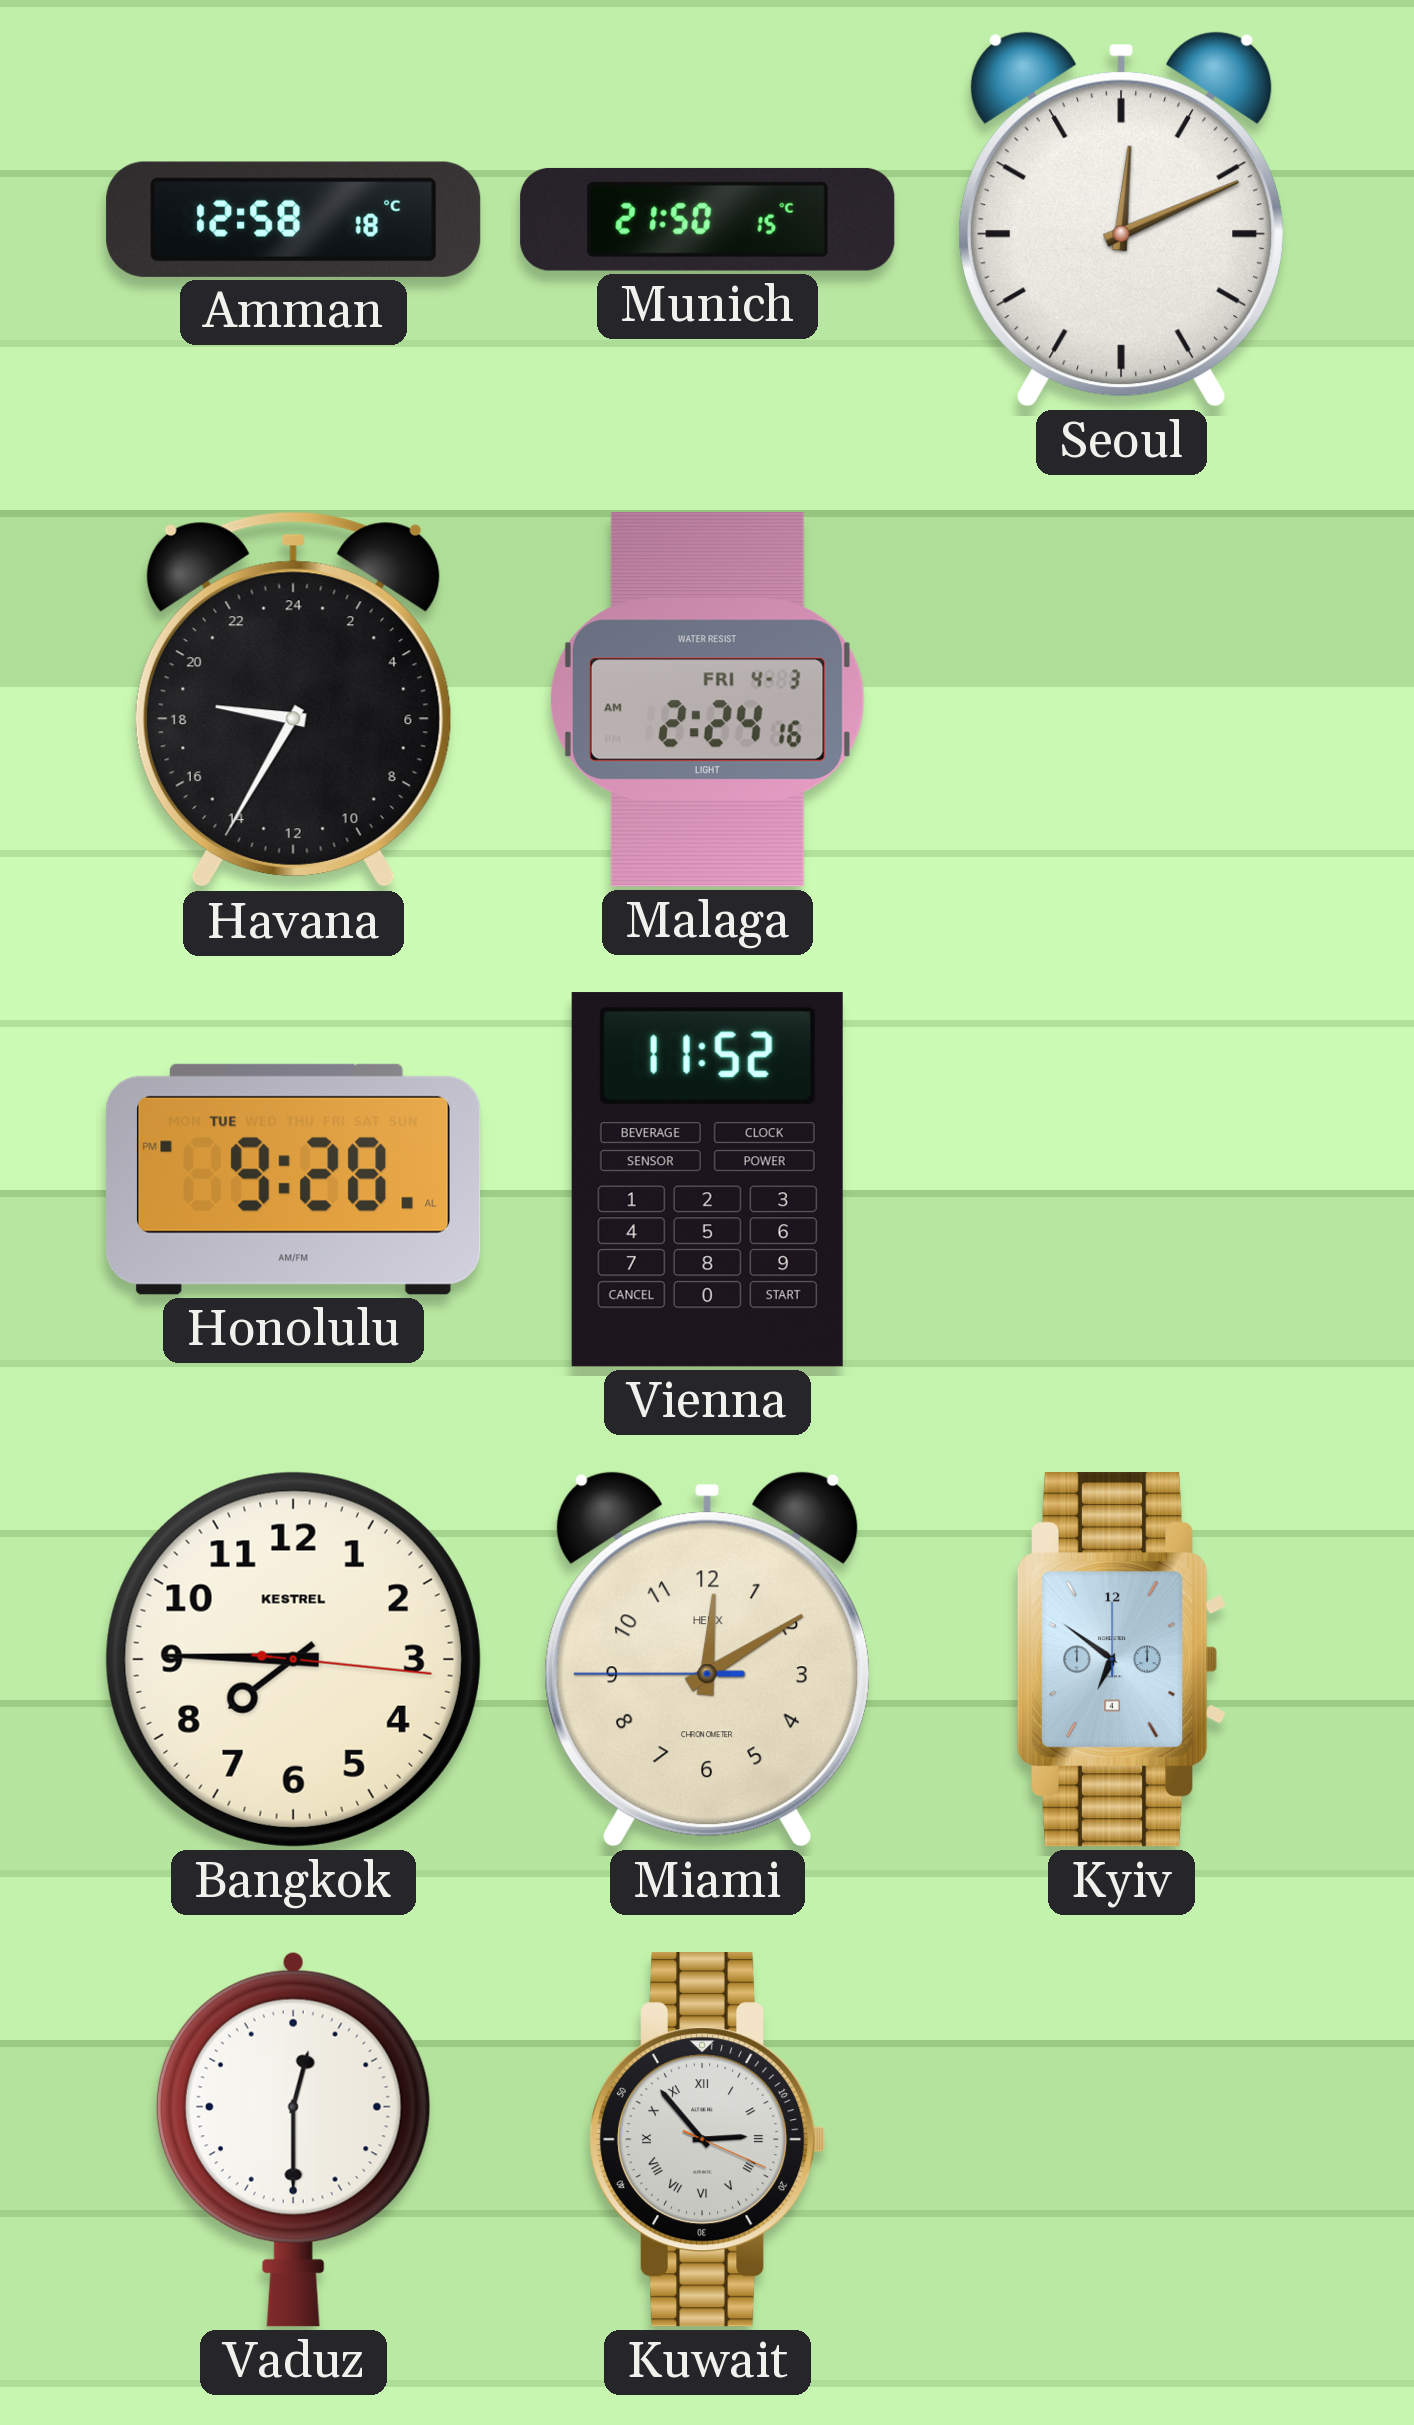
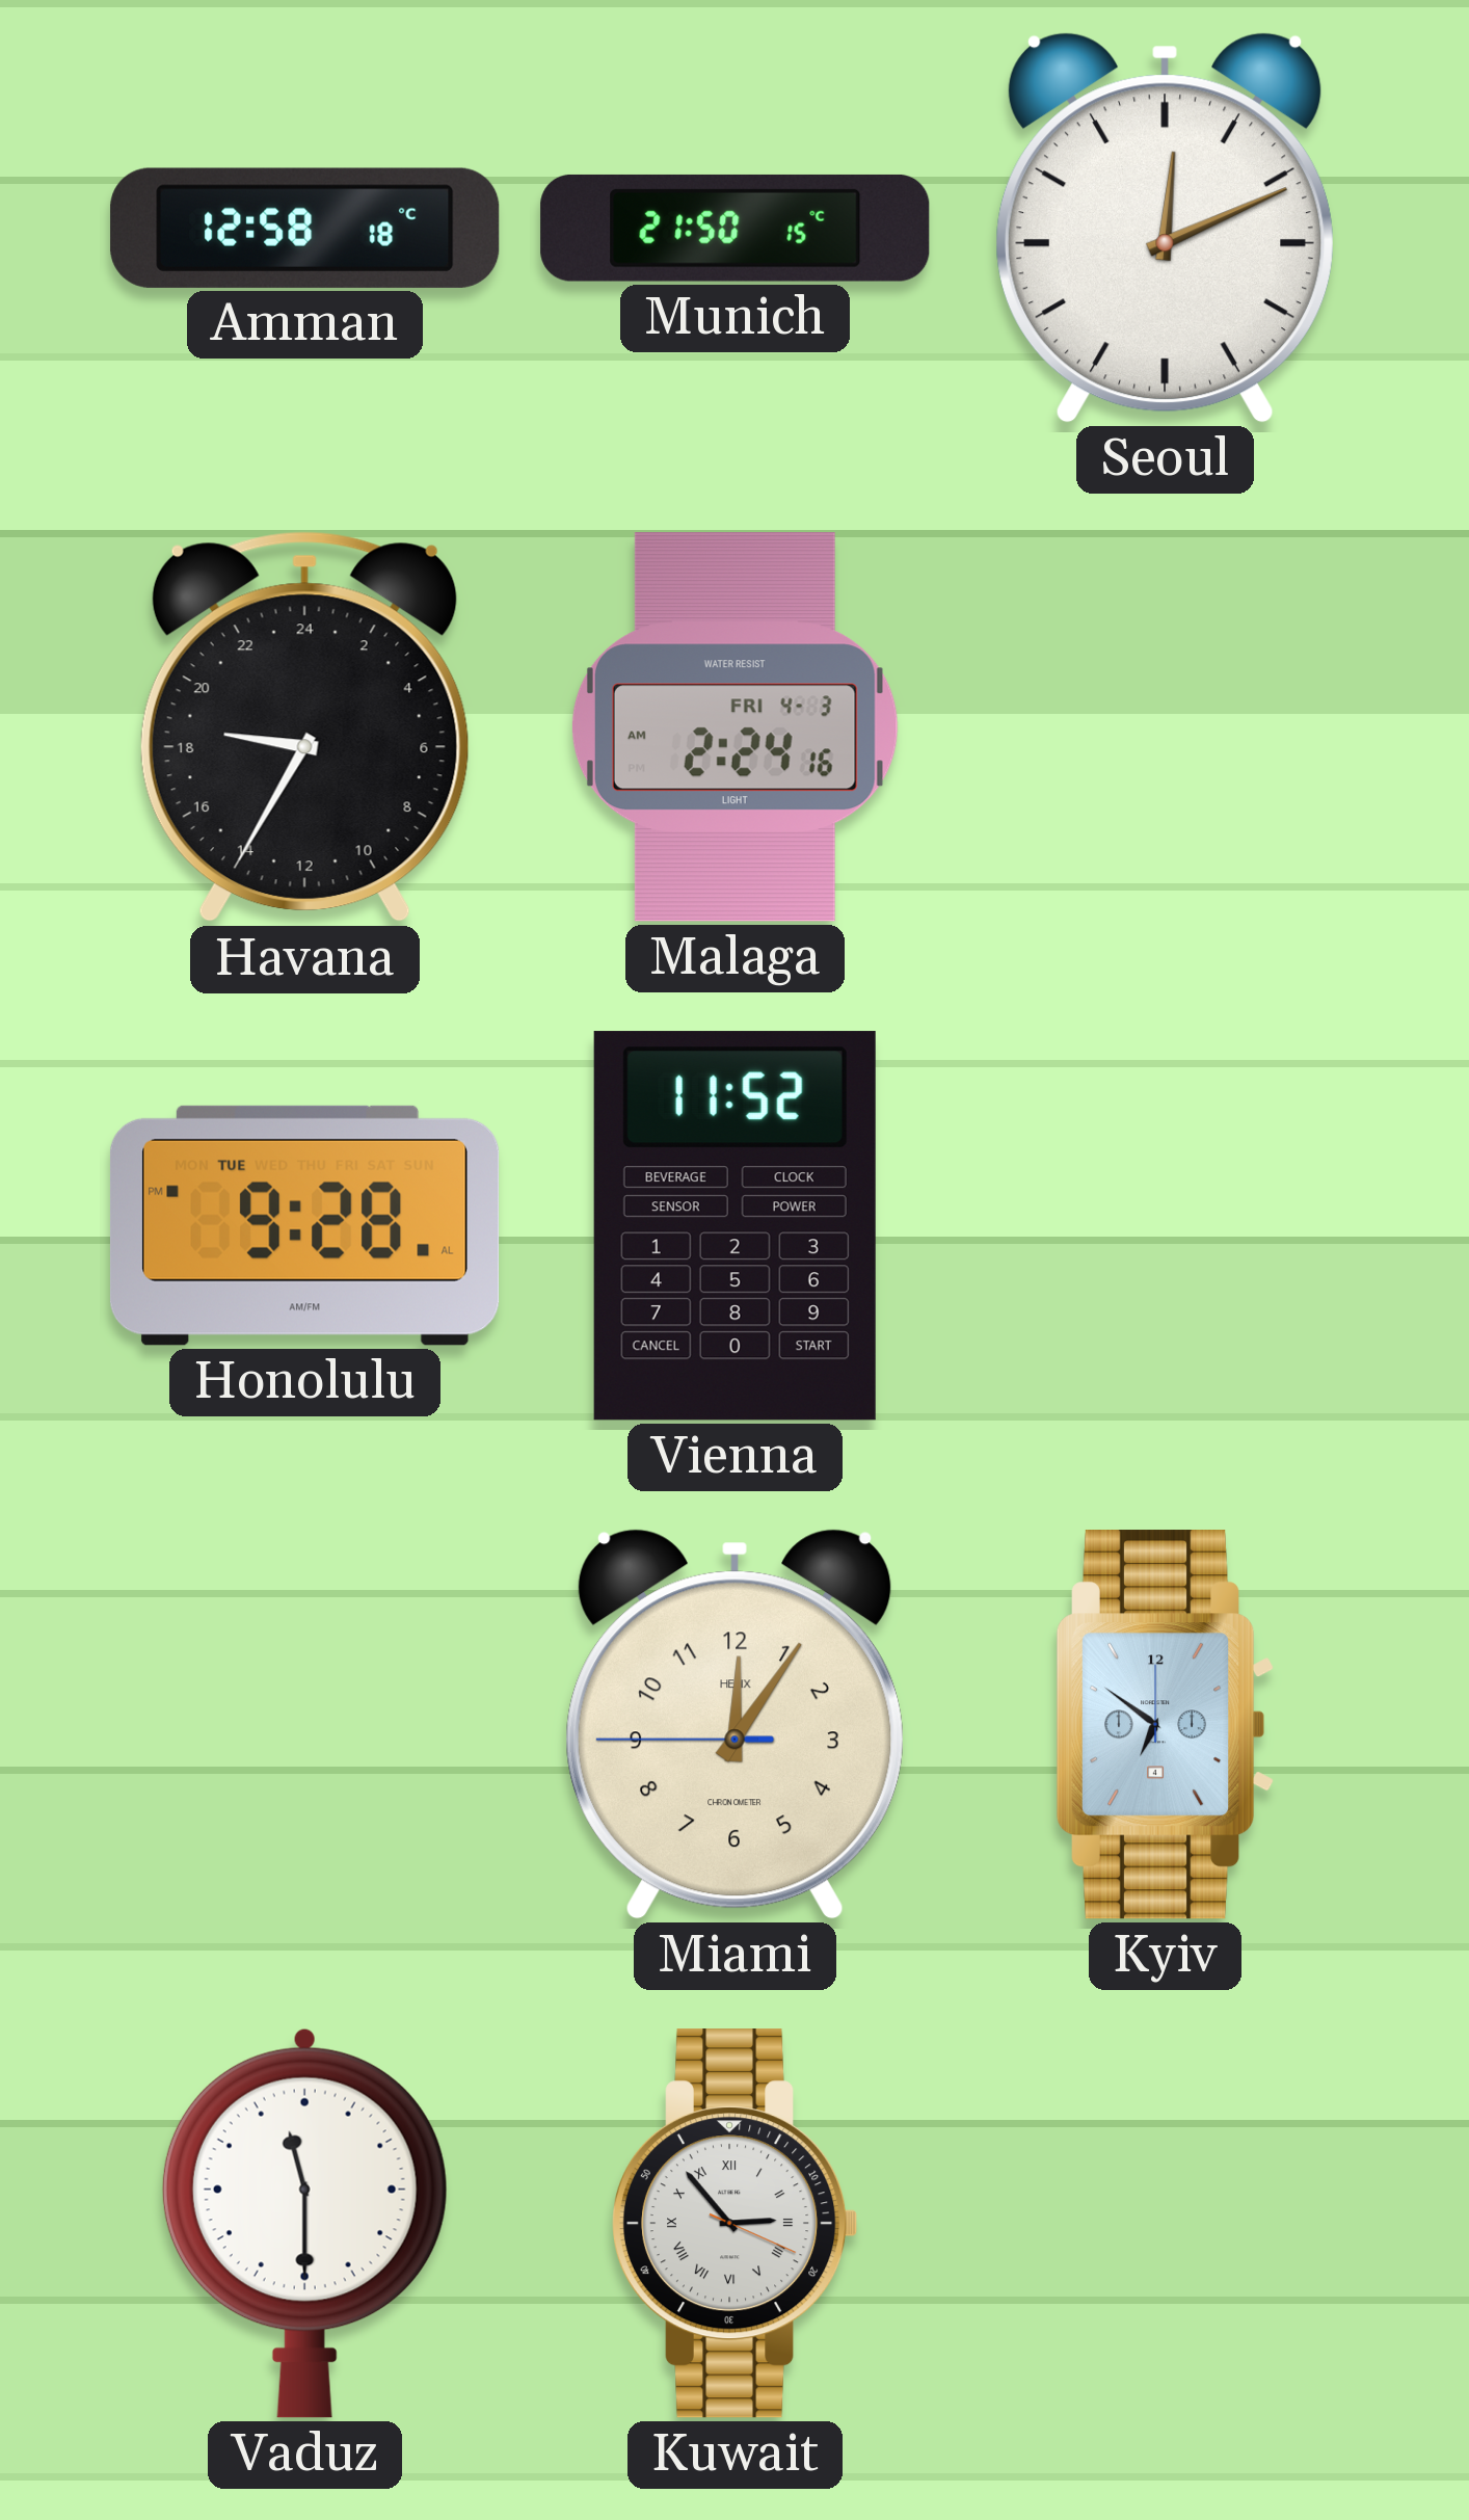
Bangkok: 7:45 -> none (293, 1659)
Miami: 12:09 -> 12:05 (734, 1724)
Vaduz: 12:30 -> 11:30 (304, 2223)
